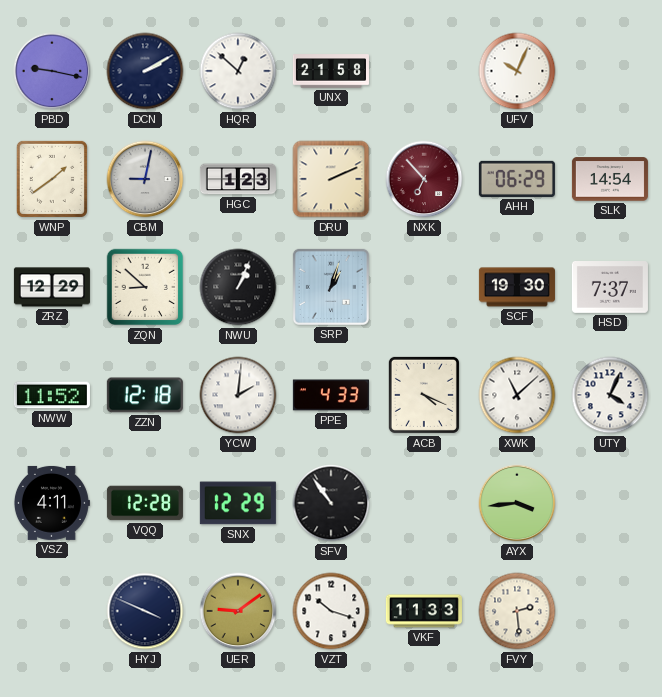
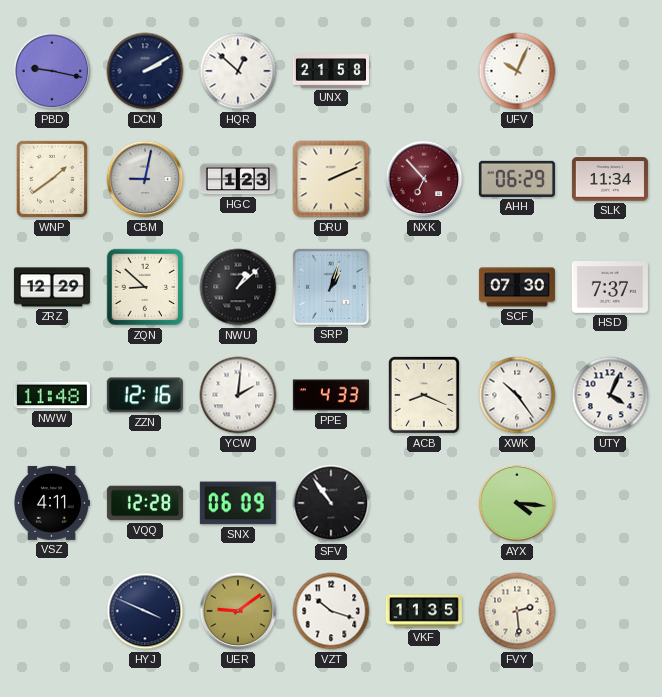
SLK: 14:54 -> 11:34 (610, 179)
NWU: 1:04 -> 1:08 (238, 287)
SCF: 19:30 -> 07:30 (517, 287)
NWW: 11:52 -> 11:48 (52, 395)
ZZN: 12:18 -> 12:16 (145, 395)
ACB: 4:19 -> 8:19 (424, 395)
XWK: 11:08 -> 10:24 (517, 395)
SNX: 12:29 -> 06:09 (238, 503)
AYX: 3:44 -> 4:16 (517, 503)
VKF: 11:33 -> 11:35 (424, 611)
